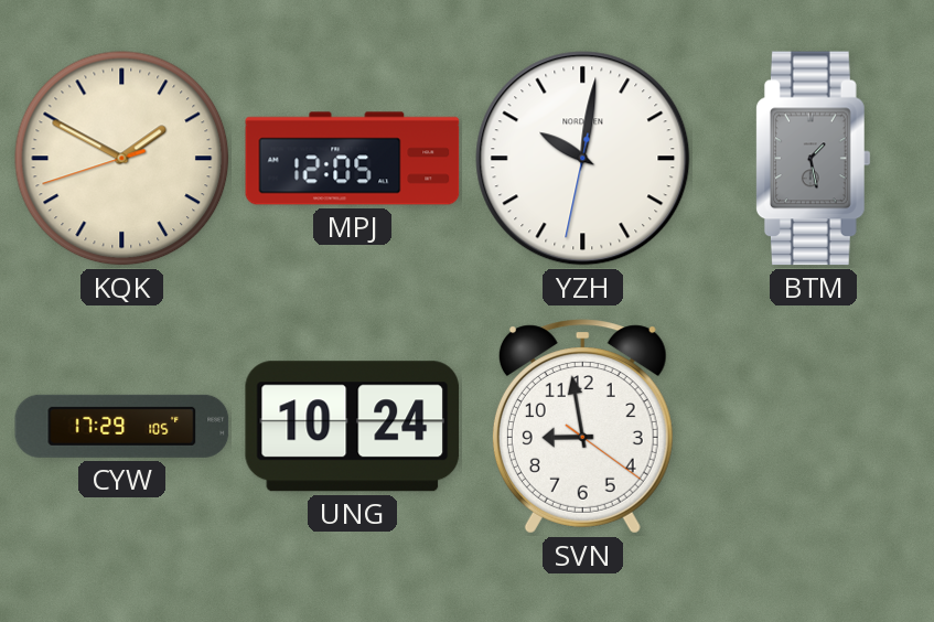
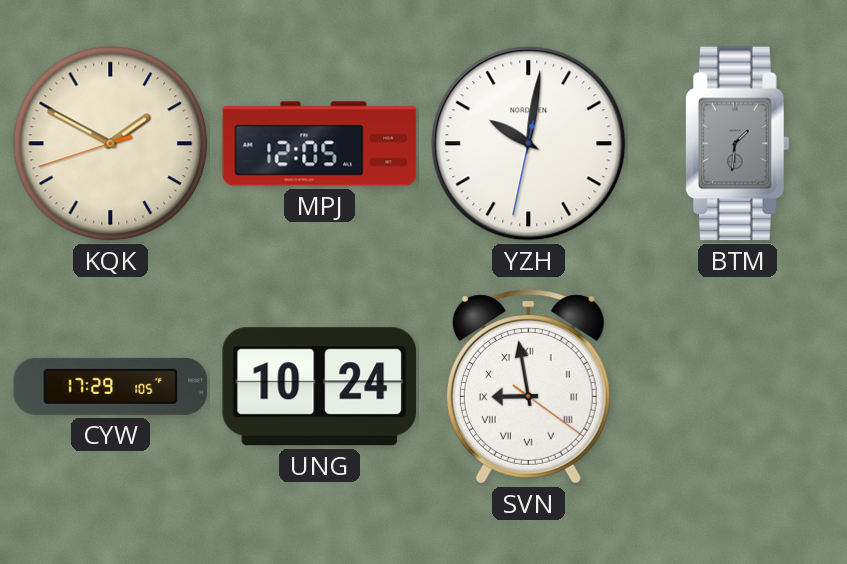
BTM: 1:28 -> 1:31 (737, 144)
SVN numerals: Arabic -> Roman (528, 387)
